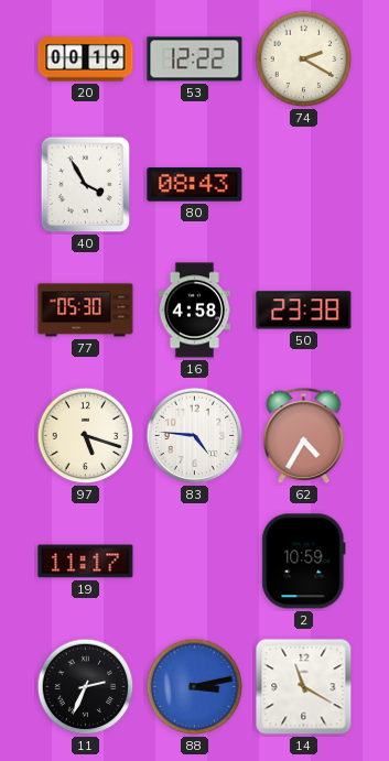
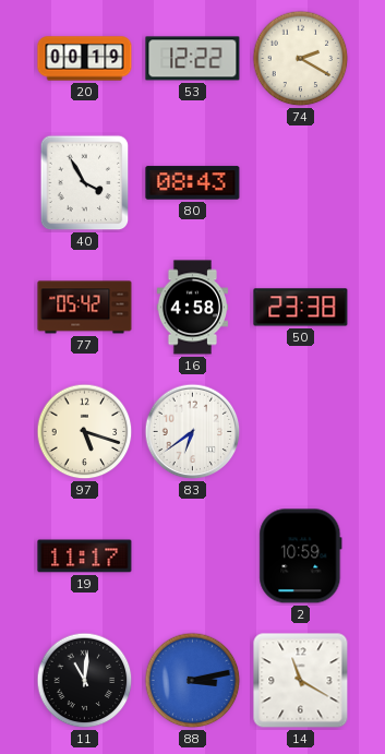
77: 05:30 -> 05:42 (85, 308)
83: 4:46 -> 6:39 (193, 432)
62: 4:35 -> none (304, 436)
11: 2:34 -> 11:01 (85, 681)
